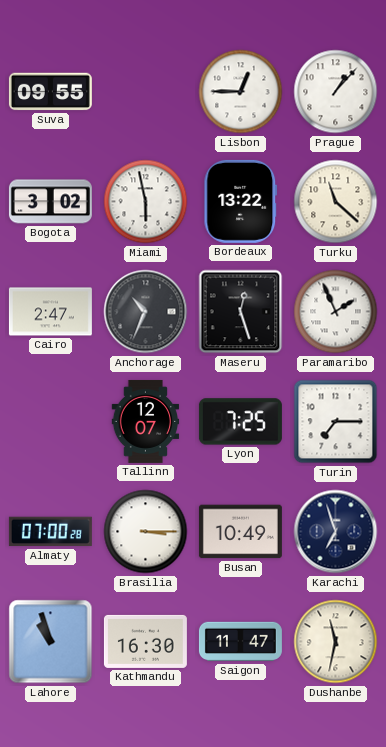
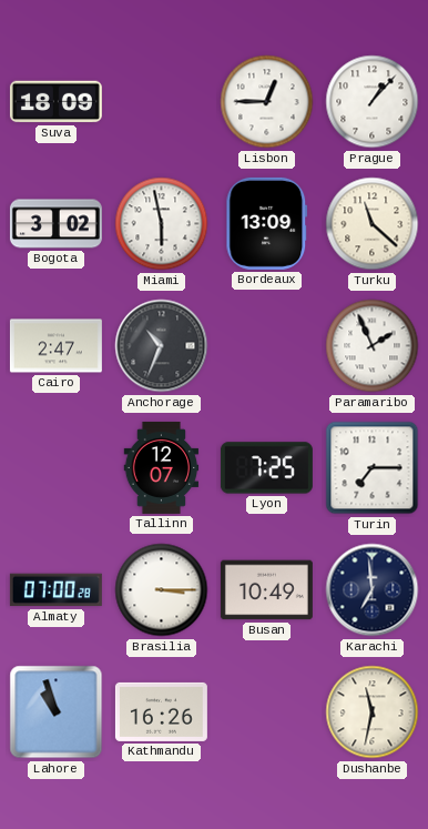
Suva: 09:55 -> 18:09 (55, 102)
Bordeaux: 13:22 -> 13:09 (267, 223)
Maseru: 12:27 -> none (241, 312)
Karachi: 6:57 -> 6:59 (373, 590)
Kathmandu: 16:30 -> 16:26 (161, 711)
Saigon: 11:47 -> none (240, 642)
